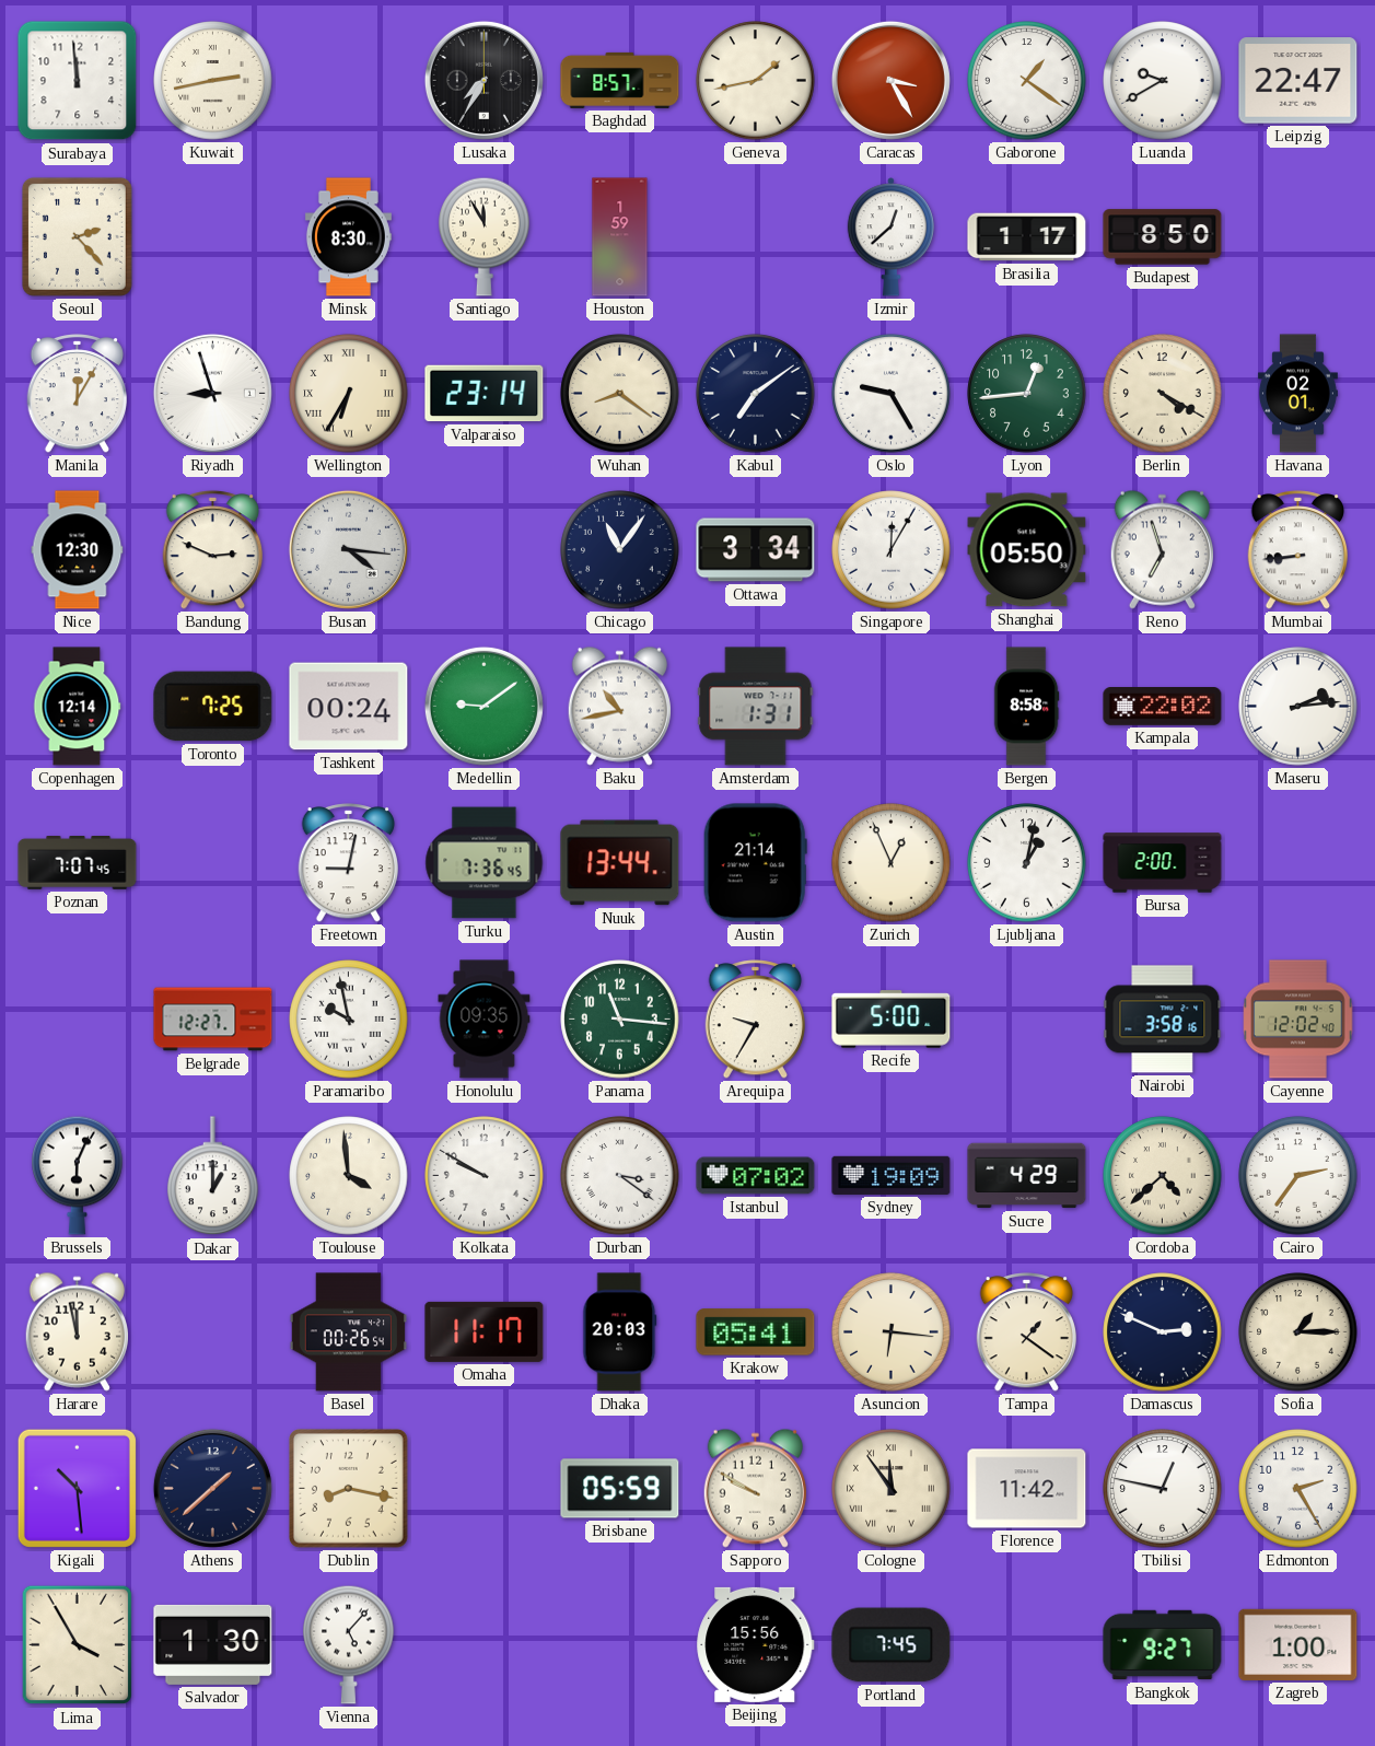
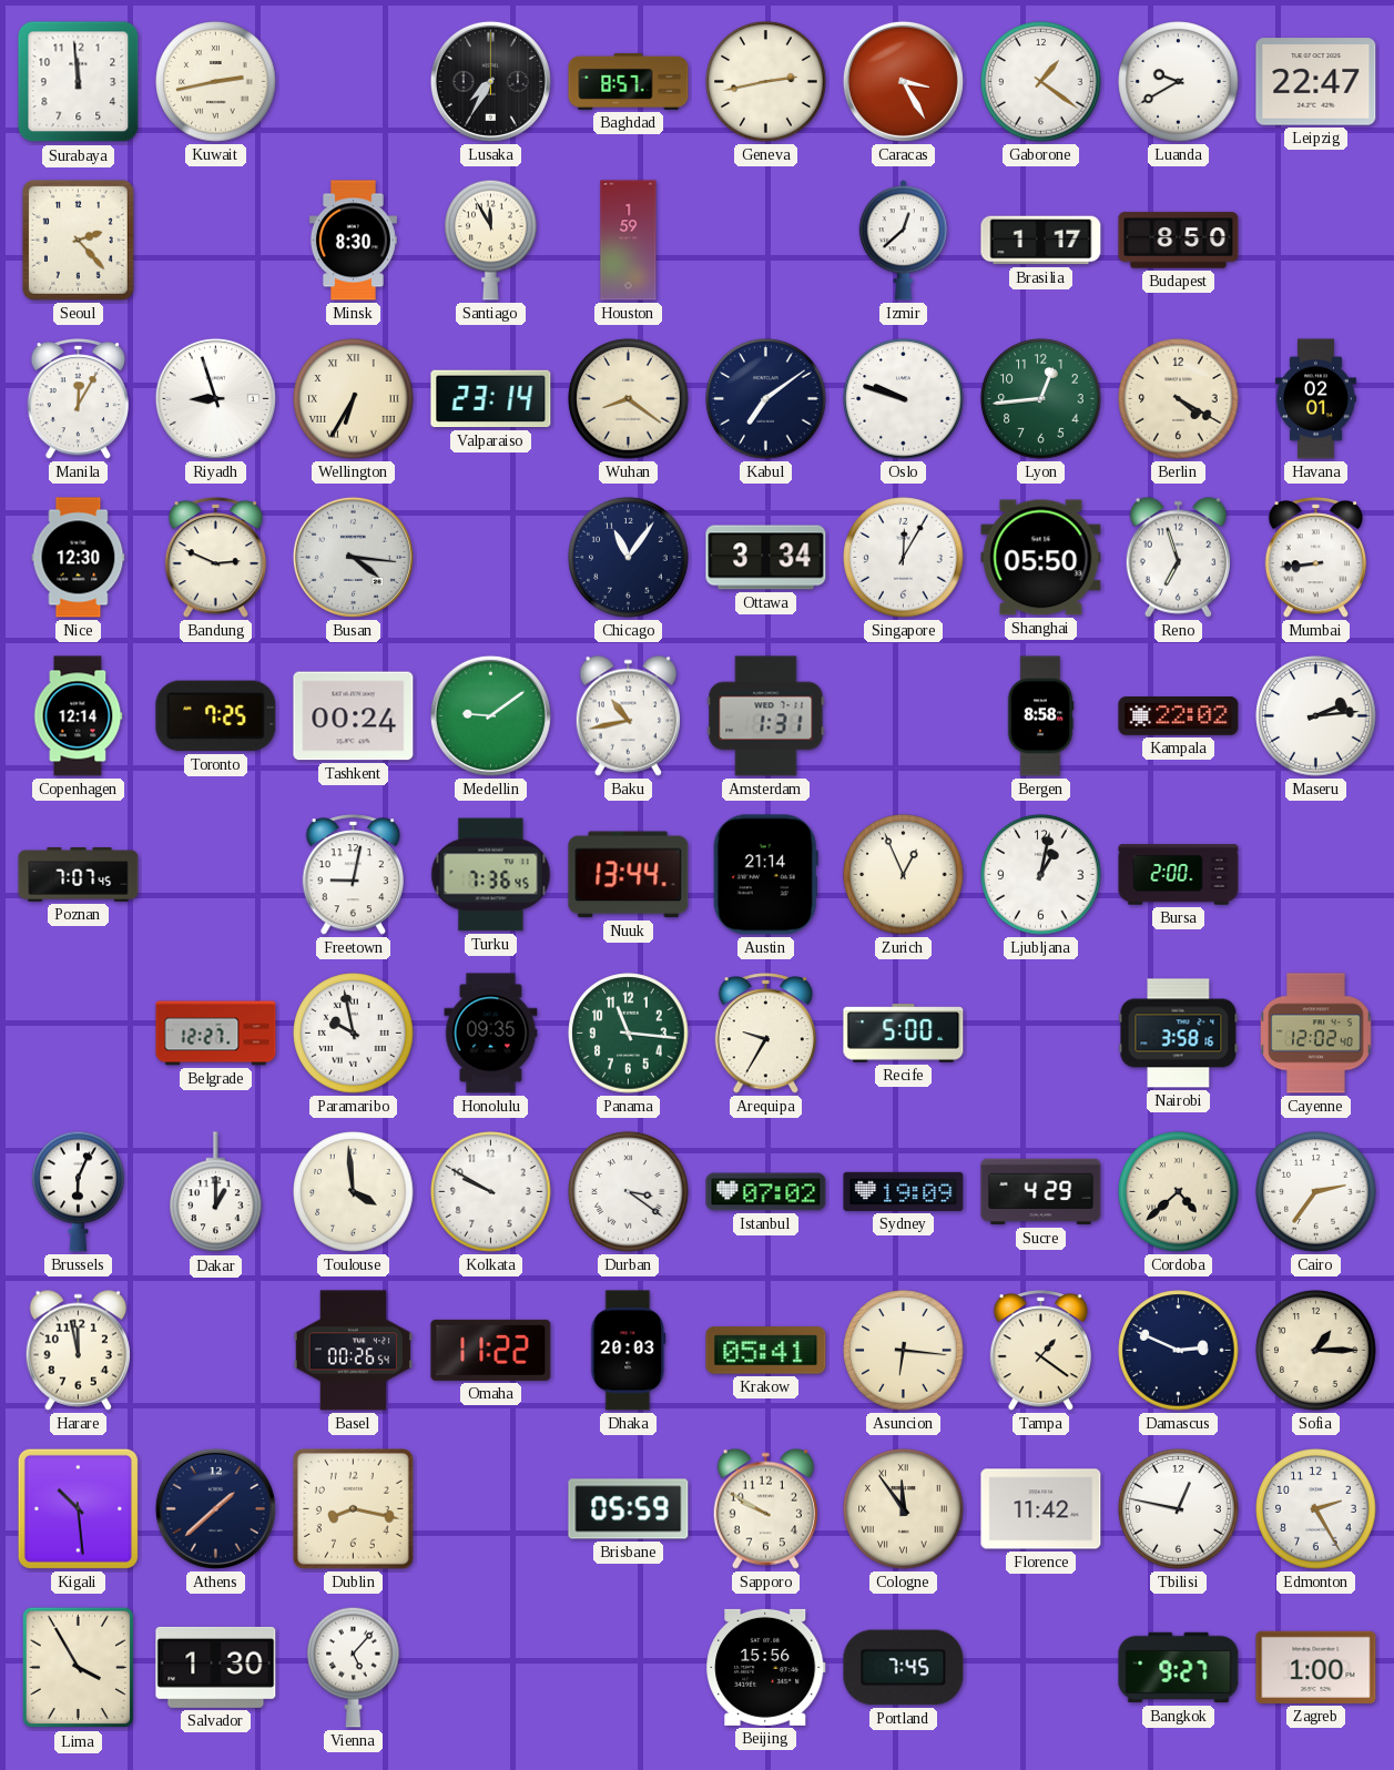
Geneva: 1:43 -> 2:43 (766, 82)
Oslo: 9:25 -> 9:48 (904, 399)
Omaha: 11:17 -> 11:22 (491, 1350)
